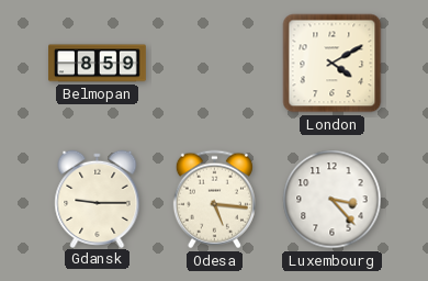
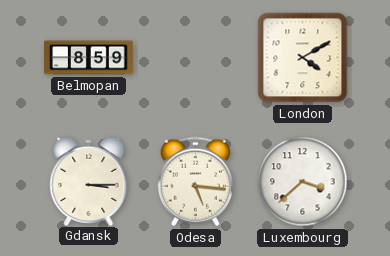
Gdansk: 9:15 -> 3:15 (89, 181)
Luxembourg: 3:23 -> 3:38 (303, 182)
